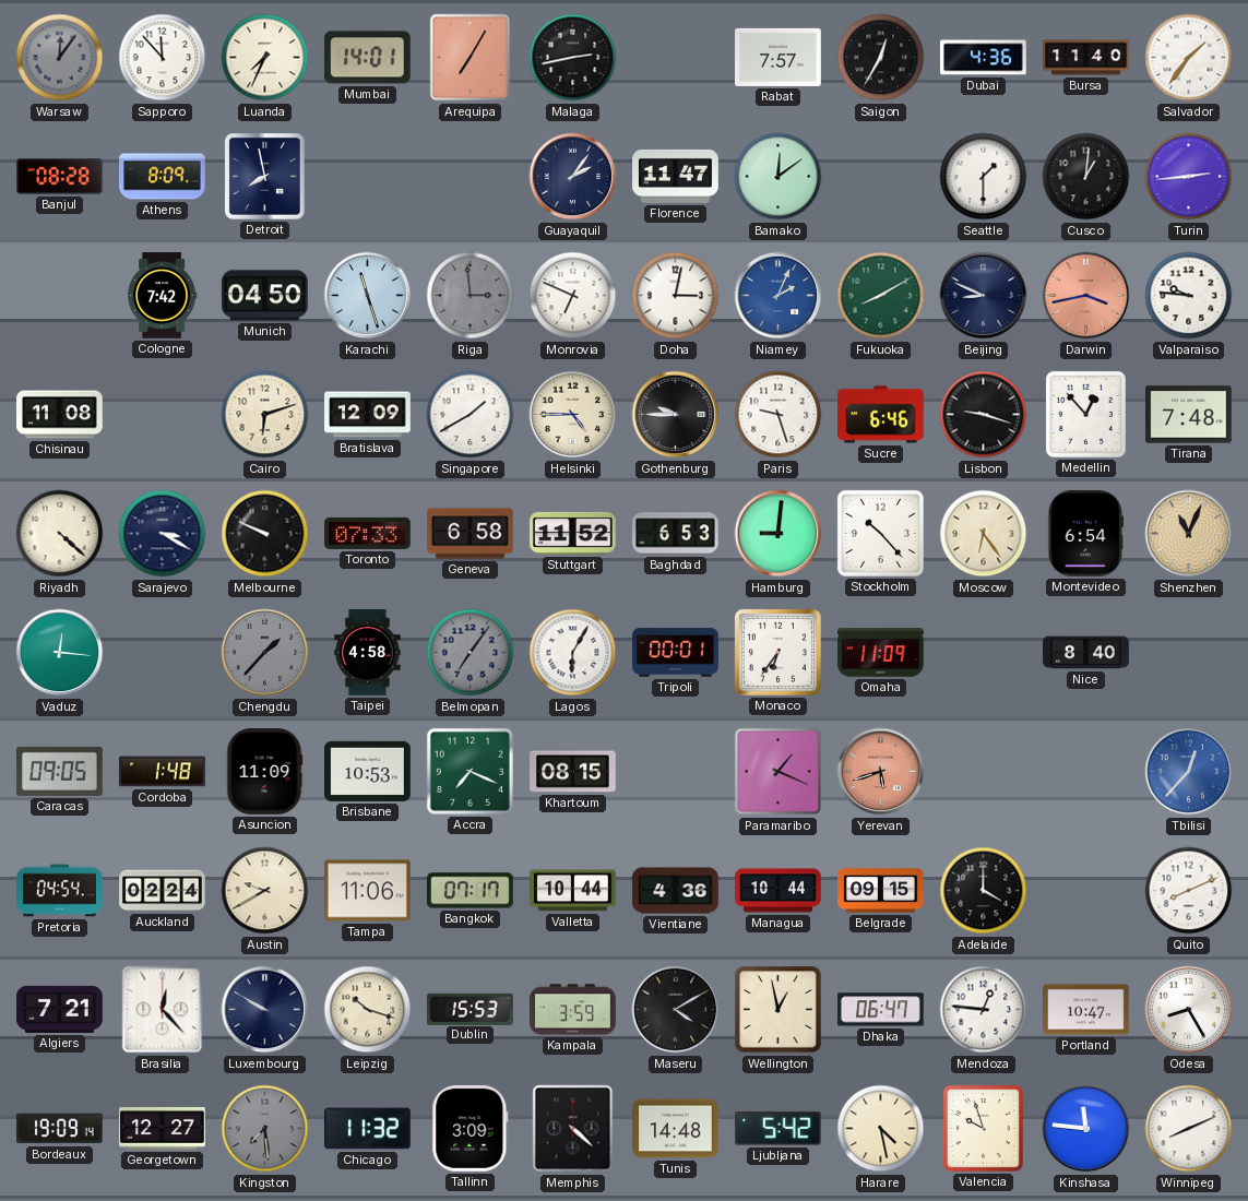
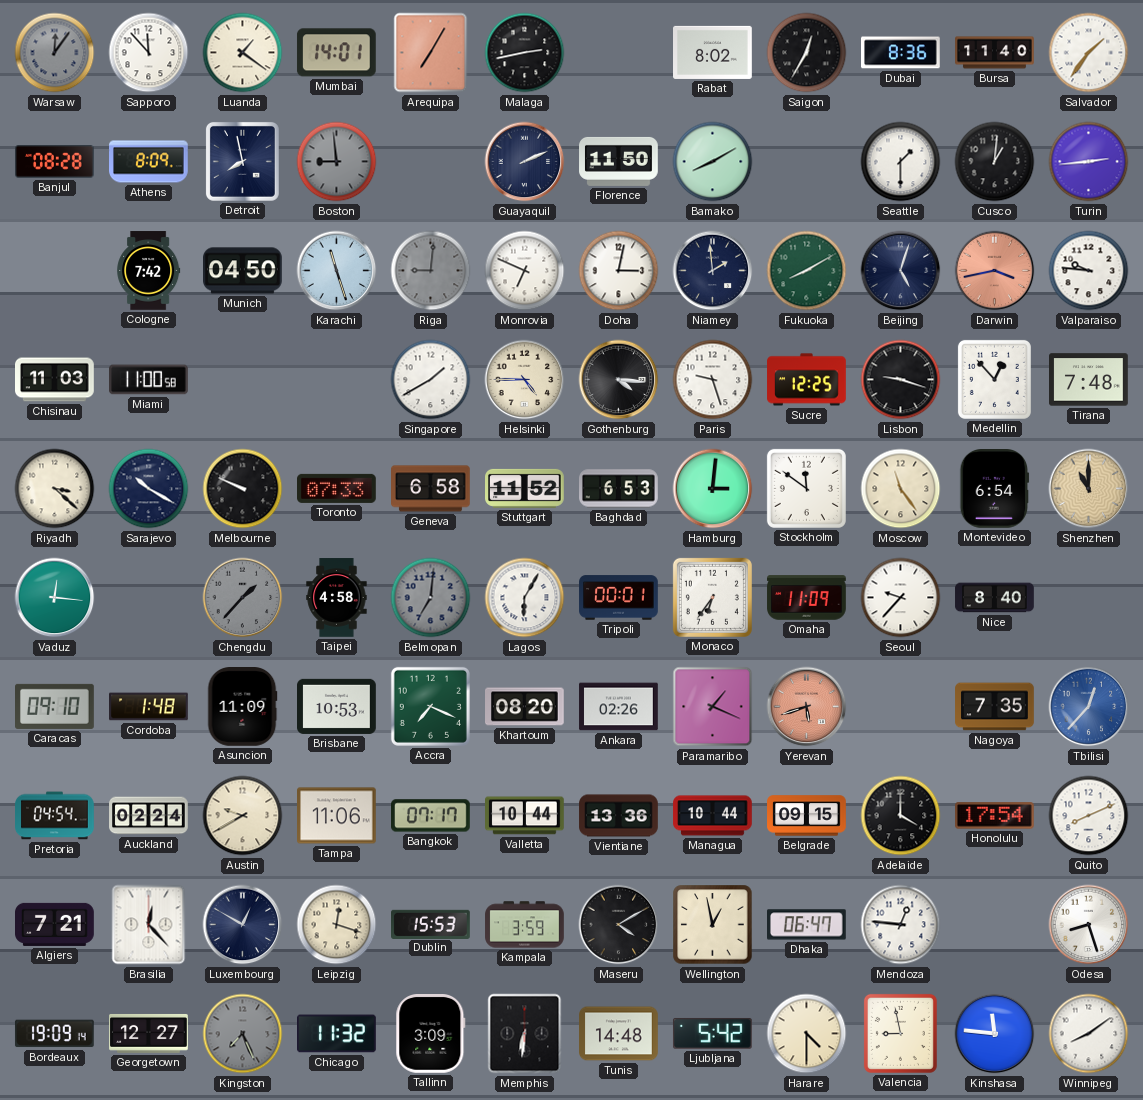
Luanda: 7:34 -> 1:21 (243, 53)
Rabat: 7:57 -> 8:02 (713, 52)
Dubai: 4:36 -> 8:36 (901, 53)
Boston: none -> 8:59 (337, 162)
Guayaquil: 2:06 -> 2:11 (525, 162)
Florence: 11:47 -> 11:50 (619, 161)
Bamako: 12:09 -> 8:10 (713, 162)
Riga: 2:59 -> 9:01 (431, 271)
Niamey: 2:04 -> 1:59 (713, 271)
Niamey dial: blue -> navy (713, 271)
Beijing: 8:49 -> 5:03 (901, 271)
Chisinau: 11:08 -> 11:03 (55, 380)
Miami: none -> 11:00 (149, 380)
Cairo: 6:12 -> none (265, 415)
Bratislava: 12:09 -> none (368, 415)
Gothenburg: 9:45 -> 4:16 (619, 380)
Sucre: 6:46 -> 12:25 (807, 380)
Riyadh: 4:22 -> 3:22 (55, 489)
Sarajevo: 3:20 -> 10:20 (149, 489)
Hamburg: 9:01 -> 3:01 (713, 489)
Stockholm: 10:23 -> 11:51 (806, 488)
Moscow: 6:24 -> 11:24 (901, 489)
Shenzhen: 11:04 -> 11:00 (1089, 489)
Belmopan: 7:06 -> 7:01 (431, 598)
Seoul: none -> 9:37 (901, 598)
Caracas: 09:05 -> 09:10 (55, 706)
Khartoum: 08:15 -> 08:20 (525, 707)
Ankara: none -> 02:26 (619, 707)
Nagoya: none -> 7:35 (995, 707)
Vientiane: 4:36 -> 13:36 (619, 816)
Honolulu: none -> 17:54 (995, 816)
Luxembourg: 9:50 -> 12:50 (243, 925)
Leipzig: 10:18 -> 12:18 (337, 925)
Portland: 10:47 -> none (1086, 1010)
Odesa: 8:25 -> 8:27 (1089, 925)
Kingston: 7:29 -> 7:26 (243, 1034)
Memphis: 4:22 -> 6:31 (525, 1034)
Harare: 4:28 -> 4:30 (807, 1034)
Valencia: 9:57 -> 8:58 (900, 1033)
Winnipeg: 8:11 -> 8:09 (1089, 1034)
